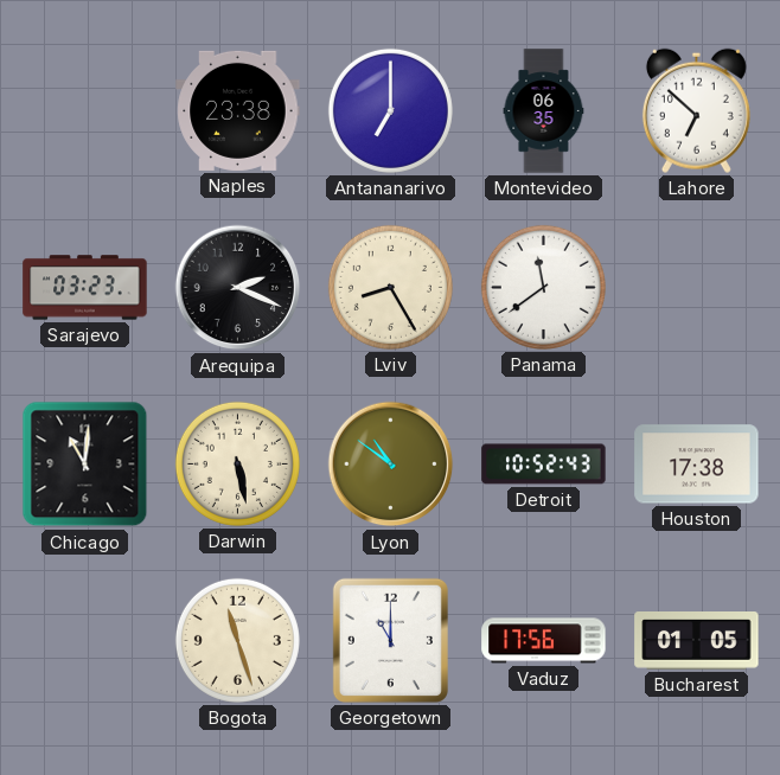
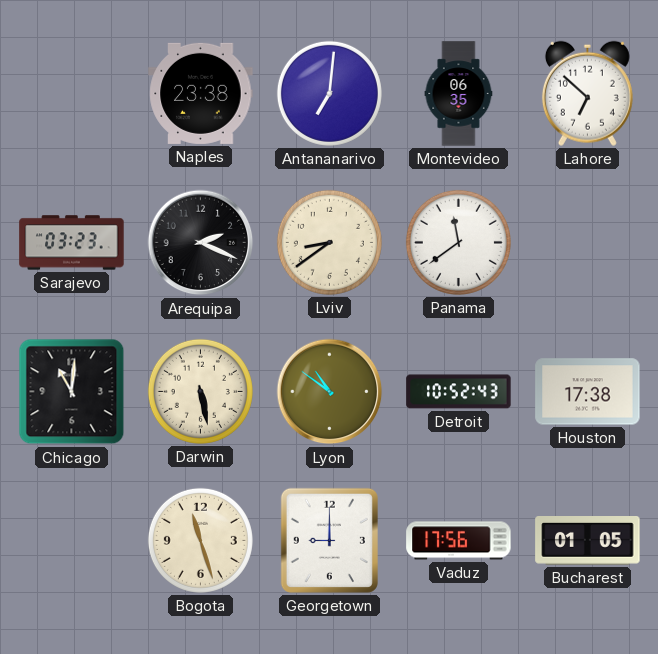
Antananarivo: 7:00 -> 7:01 (329, 93)
Lviv: 8:25 -> 8:39 (329, 242)
Georgetown: 11:00 -> 9:00 (329, 540)
